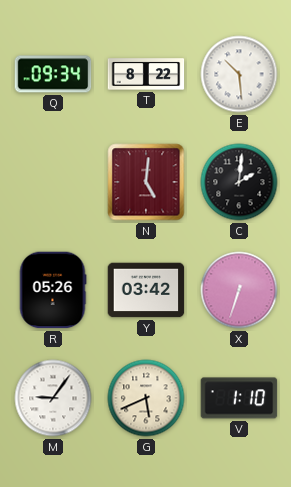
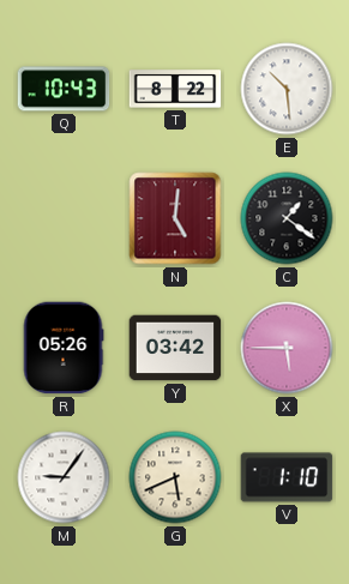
Q: 09:34 -> 10:43 (64, 89)
C: 2:01 -> 1:21 (287, 218)
X: 6:33 -> 5:45 (287, 348)
